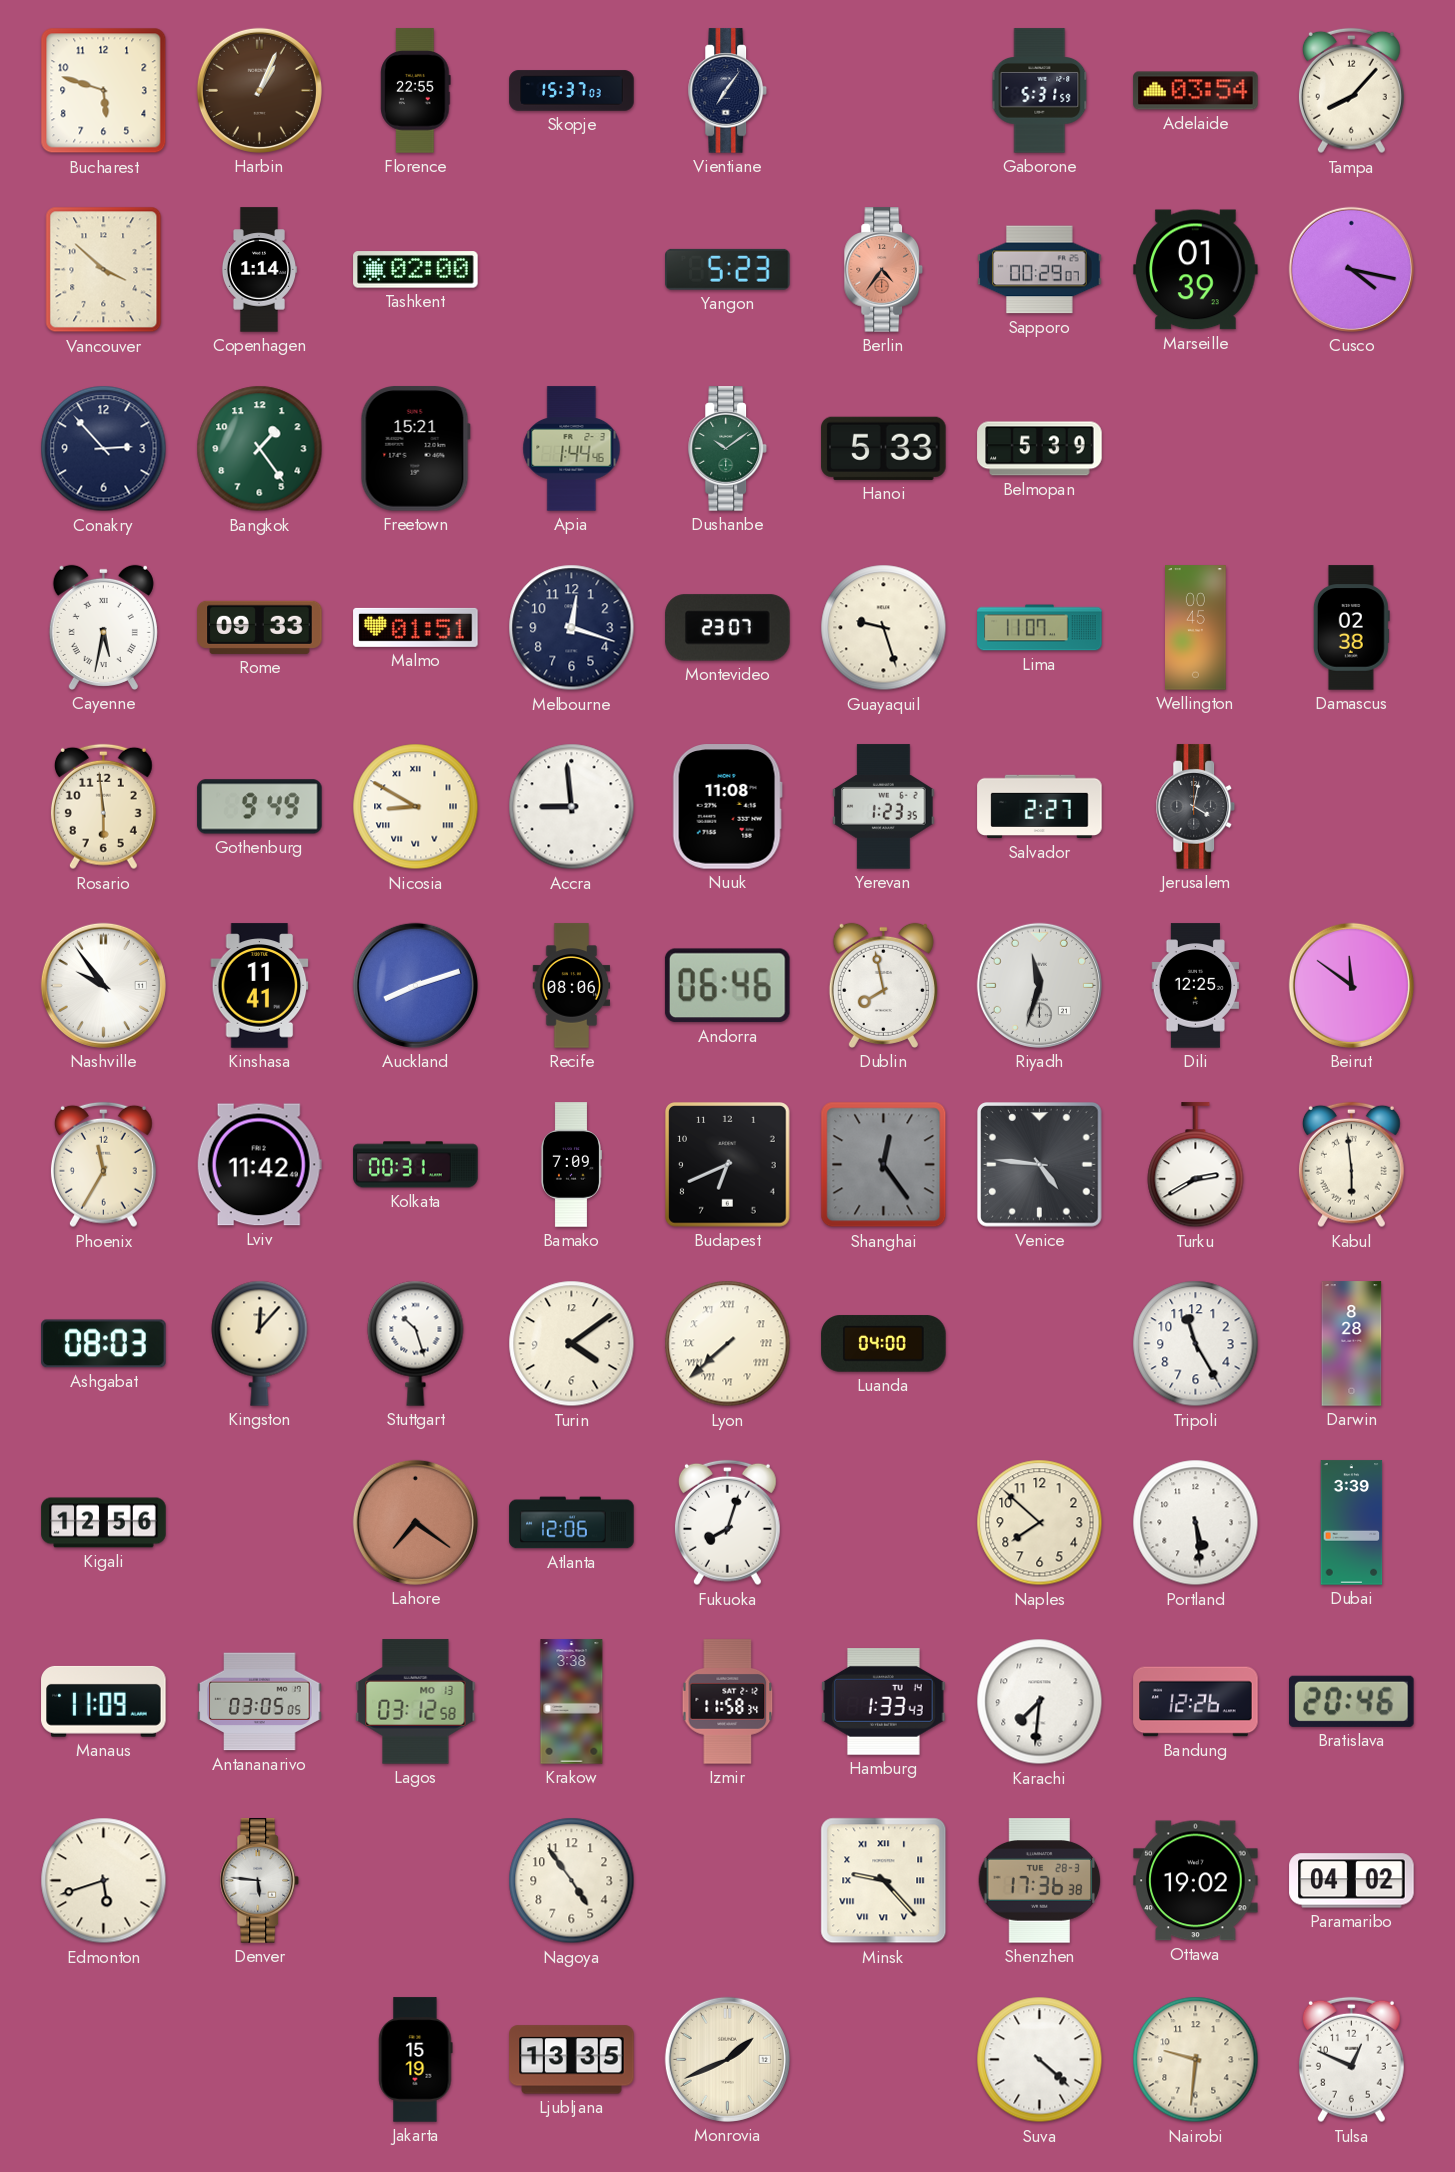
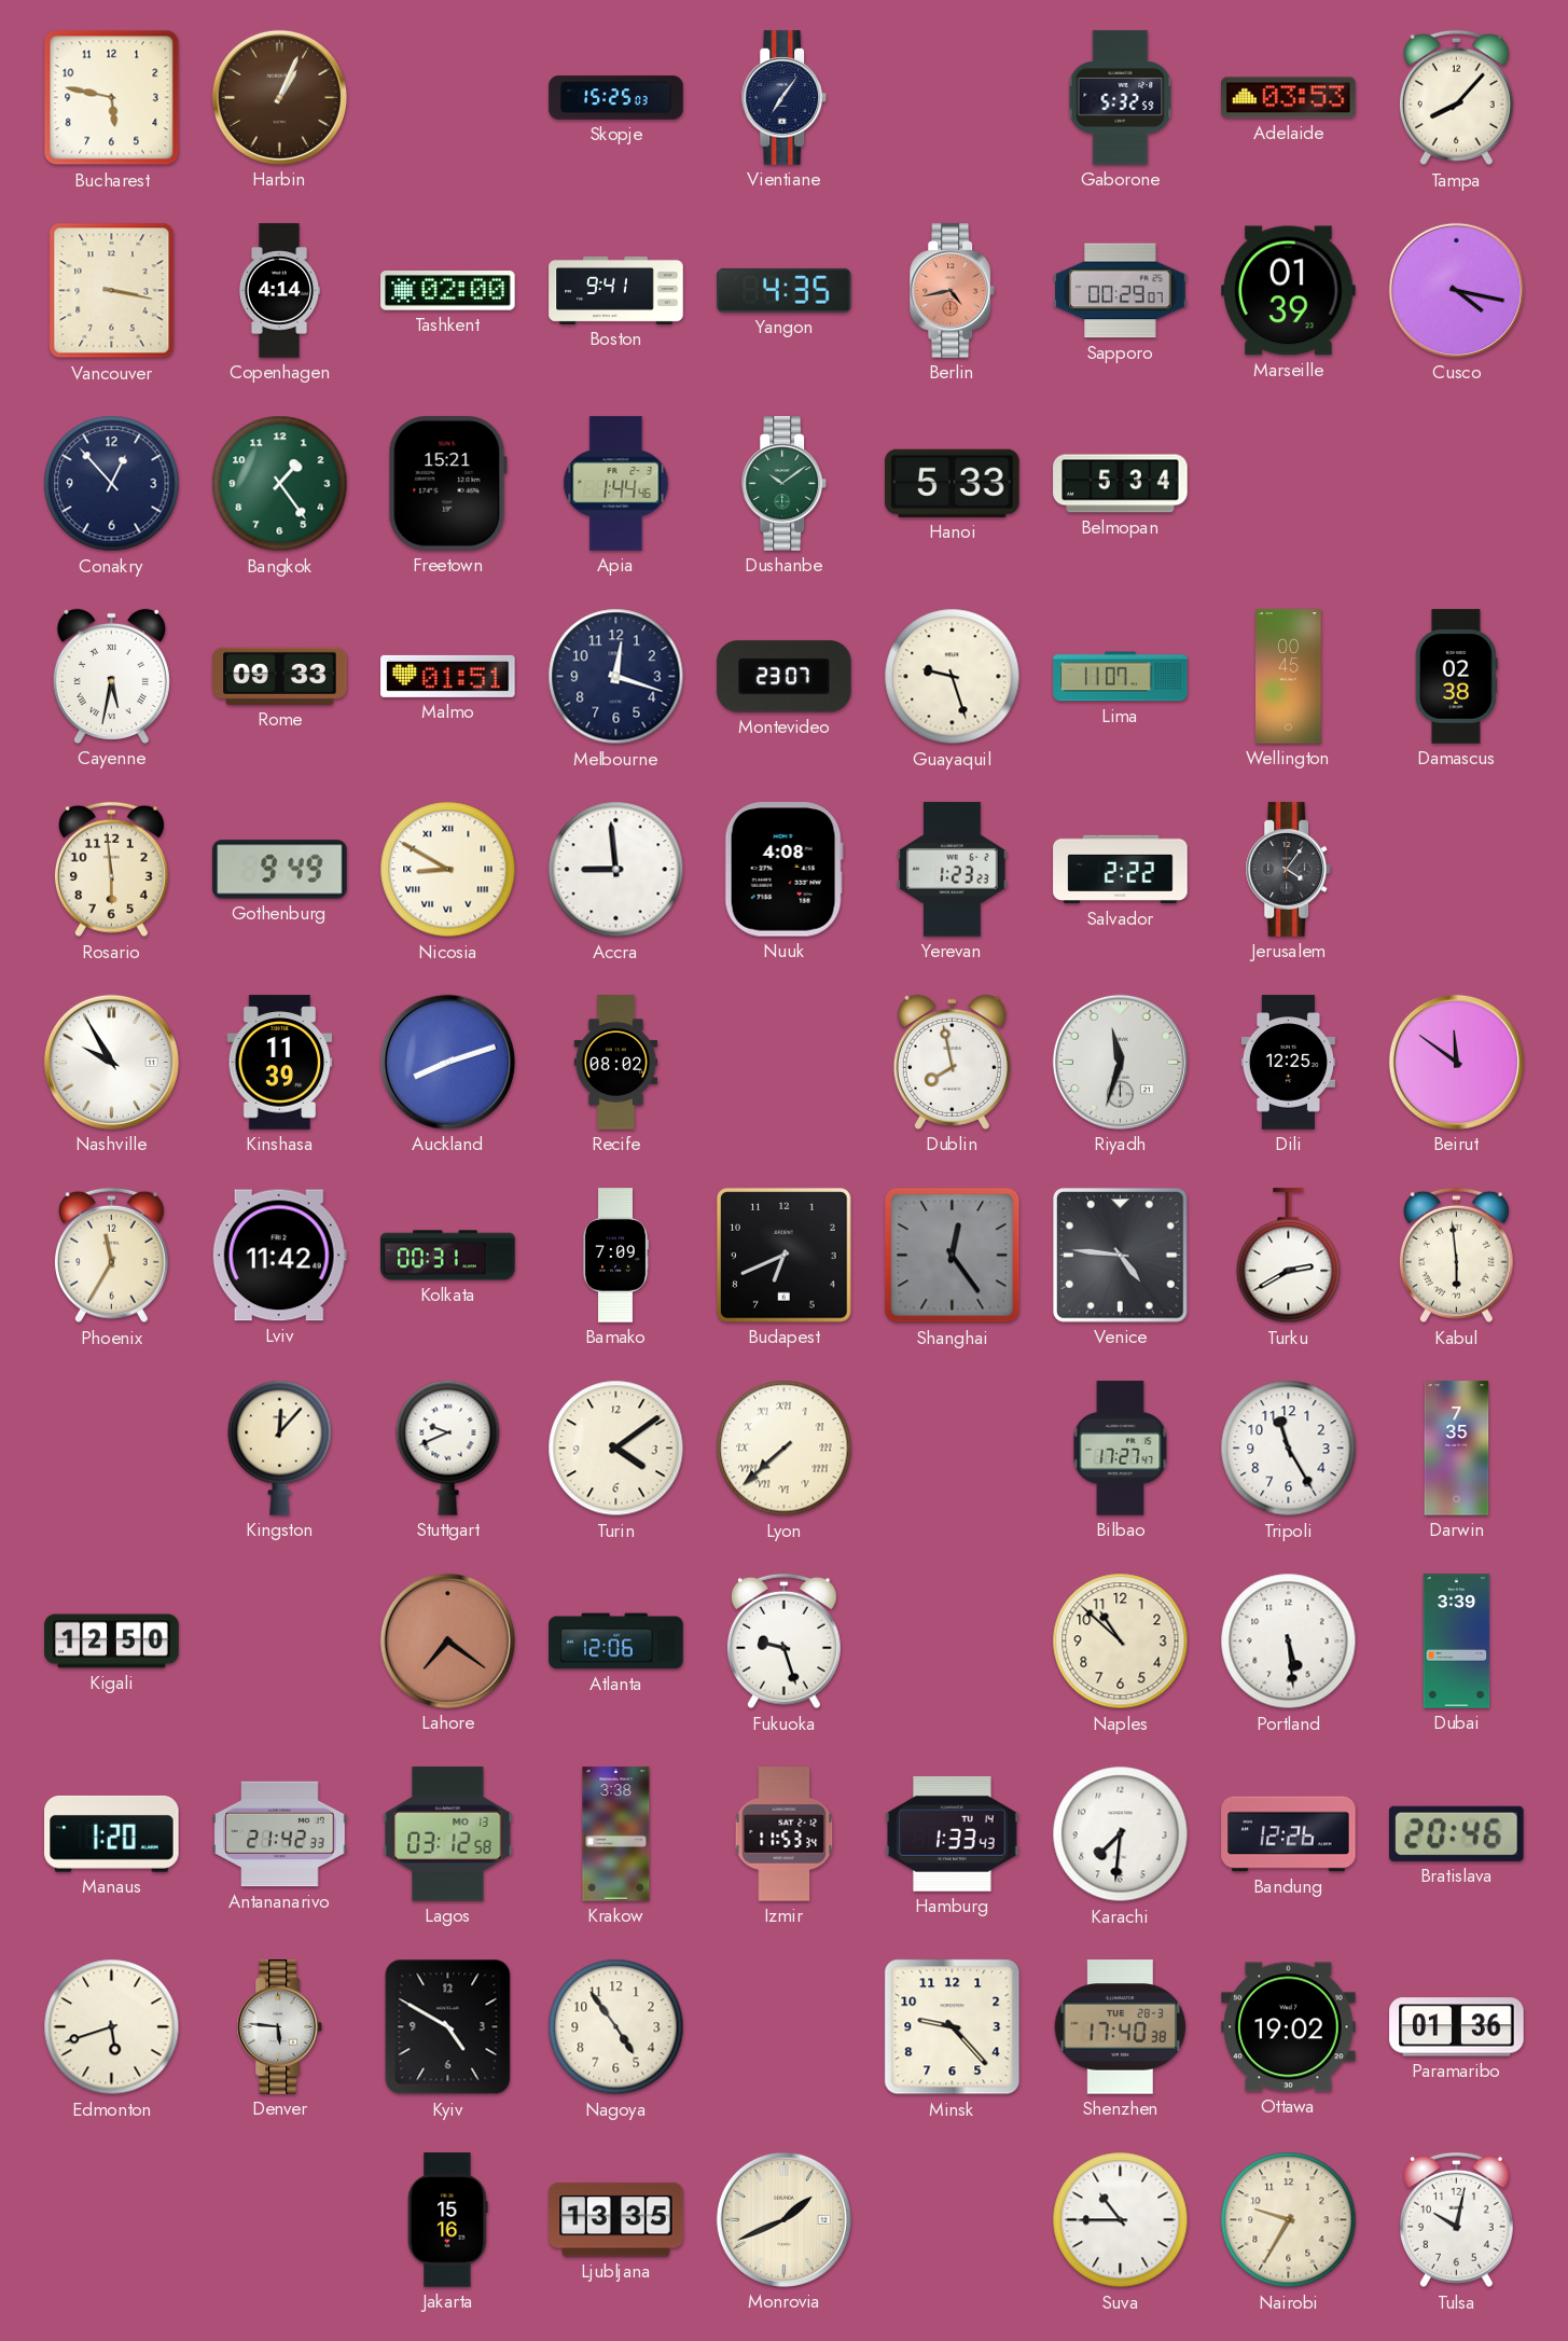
Bucharest: 5:48 -> 5:47 (112, 98)
Florence: 22:55 -> none (416, 91)
Skopje: 15:37 -> 15:25 (616, 98)
Gaborone: 5:31 -> 5:32 (1121, 98)
Adelaide: 03:54 -> 03:53 (1289, 98)
Vancouver: 3:52 -> 3:17 (112, 291)
Copenhagen: 1:14 -> 4:14 (279, 291)
Boston: none -> 9:41 (616, 290)
Yangon: 5:23 -> 4:35 (785, 290)
Berlin: 4:36 -> 4:43 (953, 291)
Conakry: 2:53 -> 12:53 (112, 484)
Belmopan: 5:39 -> 5:34 (1121, 484)
Nuuk: 11:08 -> 4:08 (783, 870)
Yerevan: 1:23:35 -> 1:23:23 (953, 870)
Salvador: 2:27 -> 2:22 (1121, 870)
Jerusalem: 4:02 -> 4:06 (1289, 870)
Nashville: 9:54 -> 9:55 (111, 1062)
Kinshasa: 11:41 -> 11:39 (280, 1063)
Recife: 08:06 -> 08:02 (616, 1063)
Andorra: 06:46 -> none (727, 986)
Ashgabat: 08:03 -> none (104, 1344)
Stuttgart: 10:27 -> 9:41 (448, 1447)
Luanda: 04:00 -> none (884, 1344)
Bilbao: none -> 17:27 (1121, 1449)
Darwin: 8:28 -> 7:35 (1457, 1449)
Kigali: 12:56 -> 12:50 (112, 1642)
Fukuoka: 8:03 -> 9:27 (783, 1642)
Naples: 7:52 -> 10:52 (1121, 1642)
Manaus: 11:09 -> 1:20 (112, 1833)
Antananarivo: 03:05 -> 21:42 (280, 1834)
Izmir: 11:58 -> 11:53 (785, 1834)
Kyiv: none -> 4:50 (448, 2027)
Minsk numerals: Roman -> Arabic (953, 2027)
Shenzhen: 17:36 -> 17:40 (1121, 2027)
Paramaribo: 04:02 -> 01:36 (1457, 2027)
Jakarta: 15:19 -> 15:16 (448, 2220)
Suva: 4:22 -> 10:45 (1121, 2220)
Nairobi: 9:31 -> 9:35 (1289, 2220)
Tulsa: 12:49 -> 10:02 (1456, 2220)
